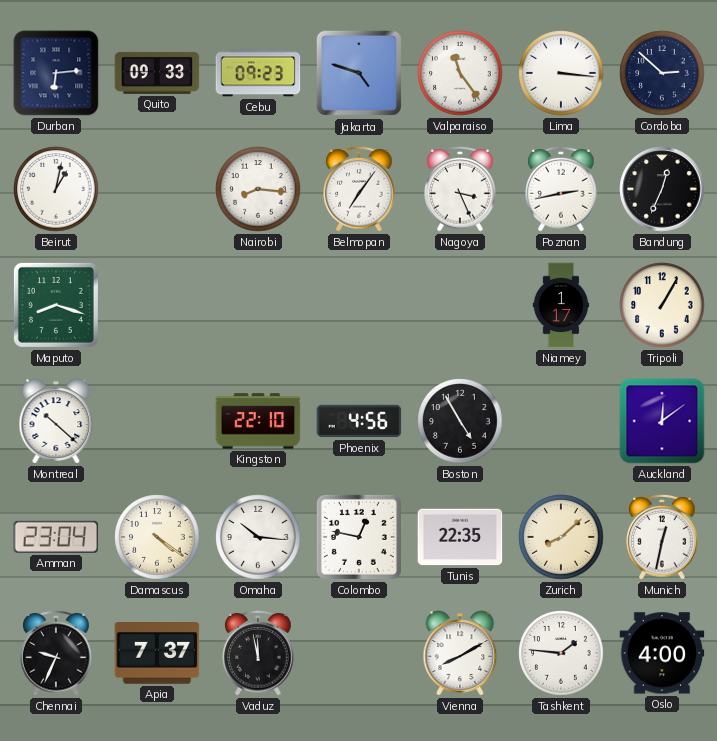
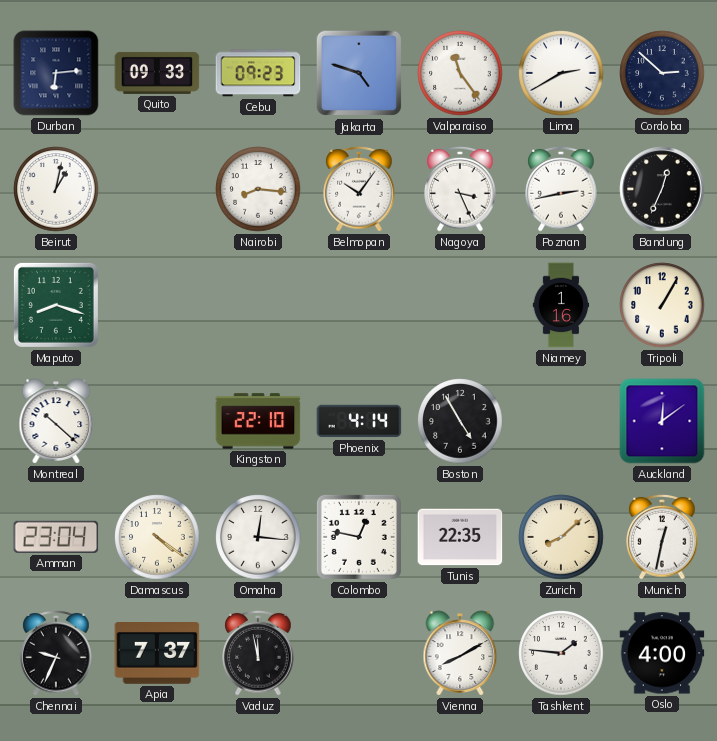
Lima: 3:16 -> 2:40 (561, 73)
Belmopan: 7:06 -> 10:06 (359, 189)
Niamey: 1:17 -> 1:16 (561, 305)
Phoenix: 4:56 -> 4:14 (359, 421)
Omaha: 10:16 -> 12:16 (258, 537)
